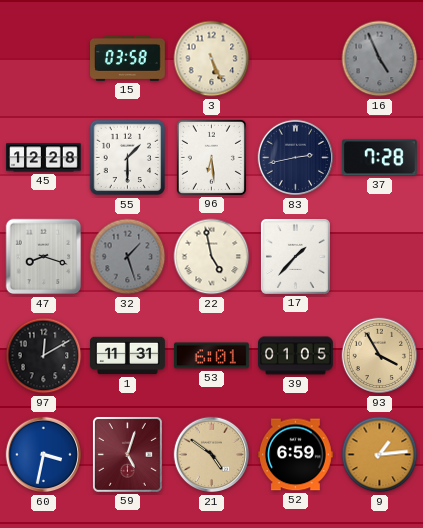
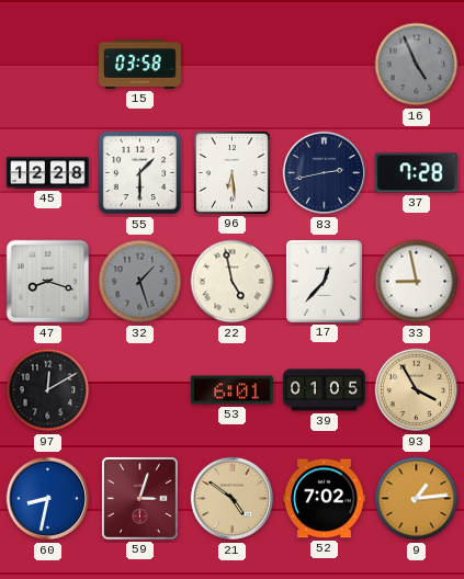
3: 5:26 -> none (212, 59)
17: 1:37 -> 12:37 (324, 281)
33: none -> 8:58 (417, 282)
1: 11:31 -> none (128, 356)
60: 3:32 -> 8:32 (48, 499)
59: 5:03 -> 3:03 (139, 498)
52: 6:59 -> 7:02 (324, 499)
